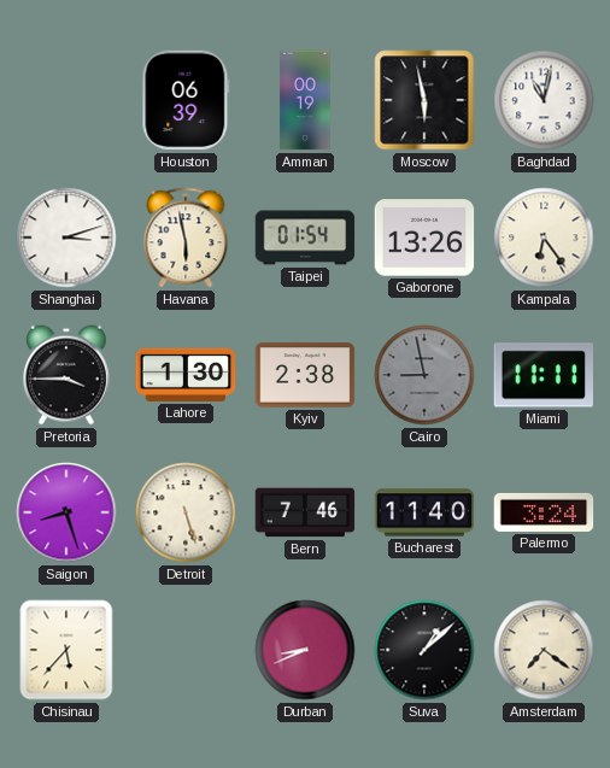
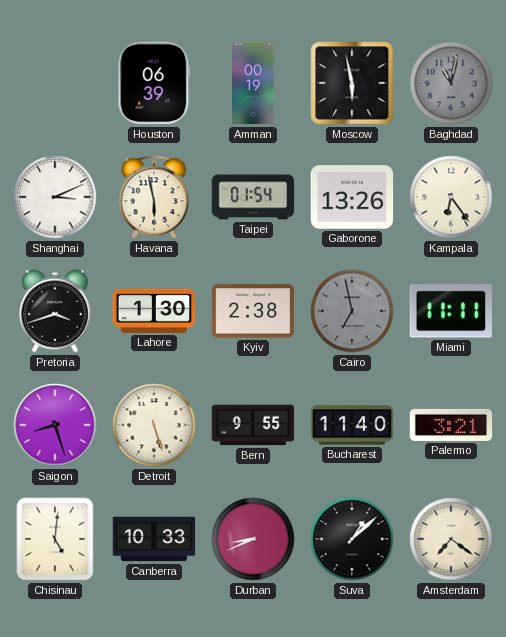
Baghdad dial: white -> grey (451, 83)
Shanghai: 3:12 -> 3:11 (55, 197)
Pretoria: 3:45 -> 3:42 (55, 311)
Cairo: 8:58 -> 6:58 (352, 311)
Bern: 7:46 -> 9:55 (253, 425)
Palermo: 3:24 -> 3:21 (451, 425)
Chisinau: 5:37 -> 5:01 (55, 539)
Canberra: none -> 10:33 (154, 539)
